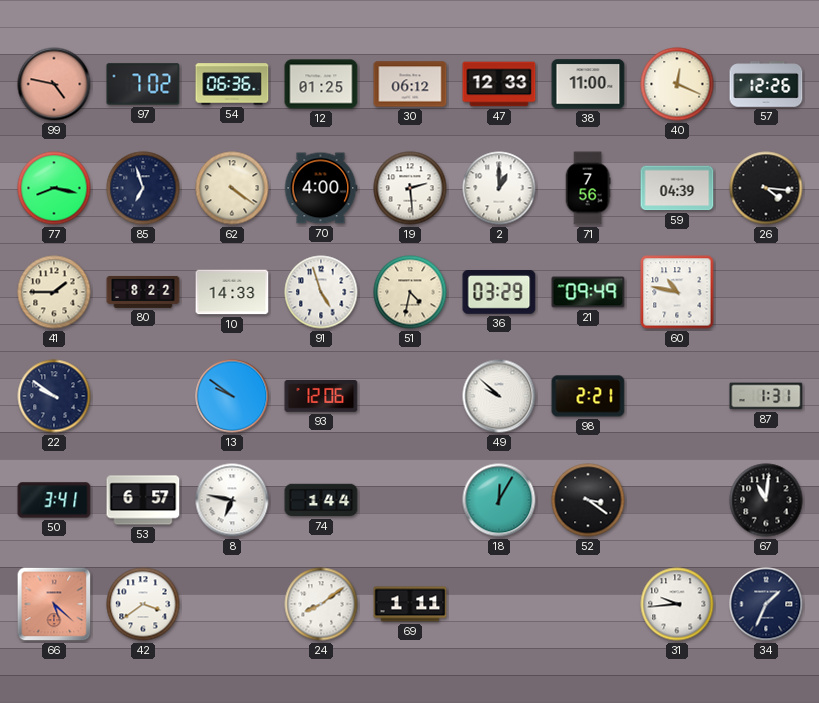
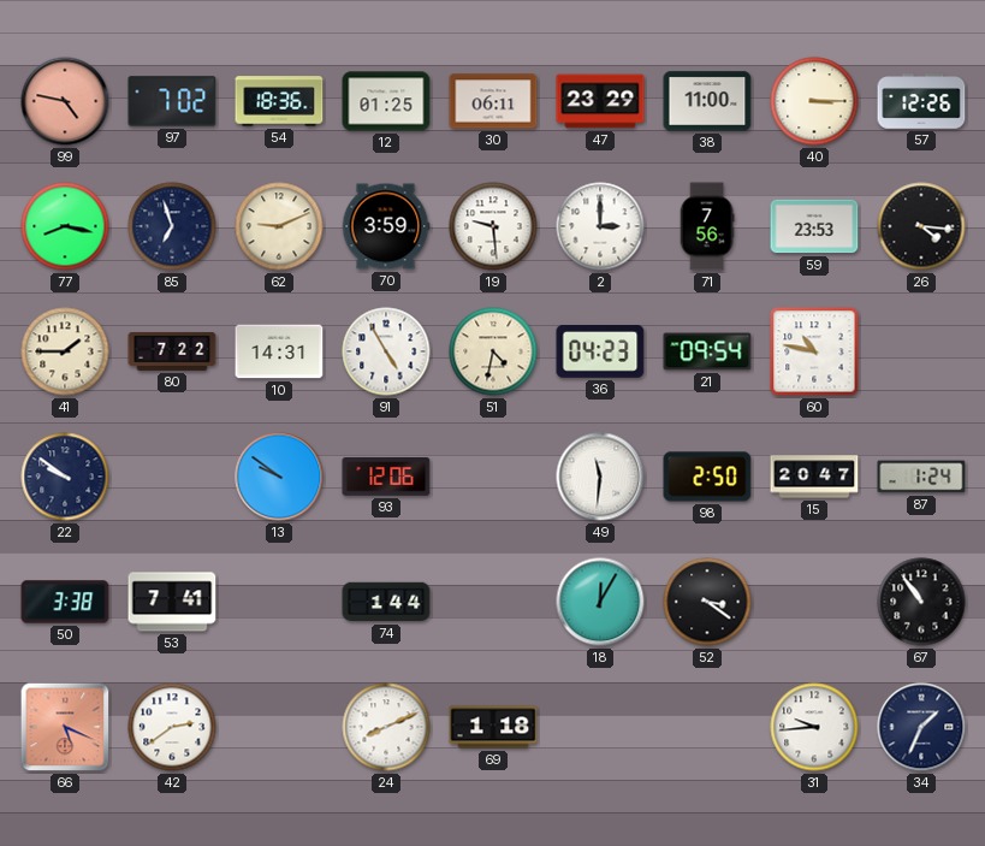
54: 06:36 -> 18:36 (279, 101)
30: 06:12 -> 06:11 (493, 101)
47: 12:33 -> 23:29 (600, 101)
40: 12:19 -> 3:15 (814, 101)
62: 4:21 -> 9:11 (279, 226)
70: 4:00 -> 3:59 (386, 226)
19: 2:29 -> 9:29 (493, 226)
2: 1:00 -> 3:00 (600, 226)
59: 04:39 -> 23:53 (814, 226)
80: 8:22 -> 7:22 (172, 351)
10: 14:33 -> 14:31 (279, 351)
91: 4:57 -> 4:55 (386, 351)
36: 03:29 -> 04:23 (600, 353)
21: 09:49 -> 09:54 (707, 351)
49: 9:52 -> 11:31 (600, 477)
98: 2:21 -> 2:50 (707, 477)
15: none -> 20:47 (814, 477)
87: 1:31 -> 1:24 (921, 477)
50: 3:41 -> 3:38 (65, 602)
53: 6:57 -> 7:41 (172, 602)
8: 6:47 -> none (232, 500)
67: 11:01 -> 10:54 (921, 602)
66: 5:22 -> 5:19 (65, 727)
42: 3:39 -> 2:39 (172, 727)
24: 8:09 -> 8:11 (386, 727)
69: 1:11 -> 1:18 (493, 727)
